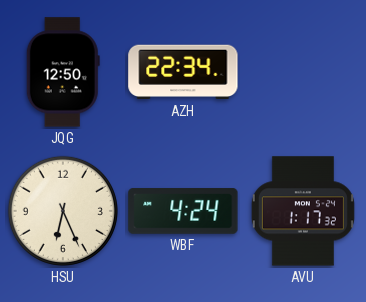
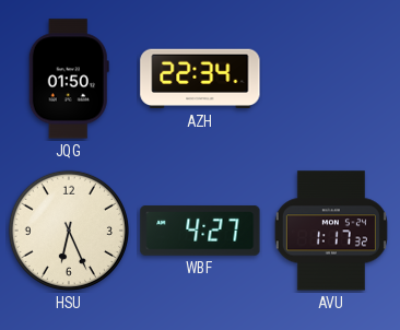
JQG: 12:50 -> 01:50 (69, 79)
WBF: 4:24 -> 4:27 (200, 231)
